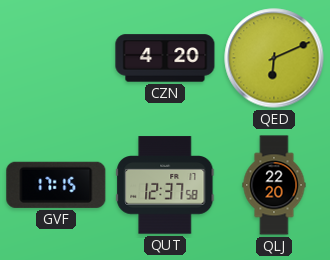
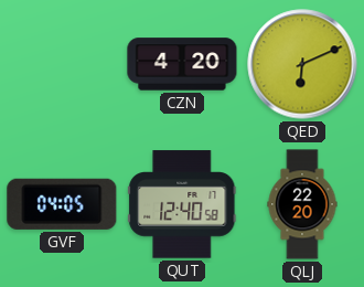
GVF: 17:15 -> 04:05 (62, 204)
QUT: 12:37 -> 12:40 (182, 204)
